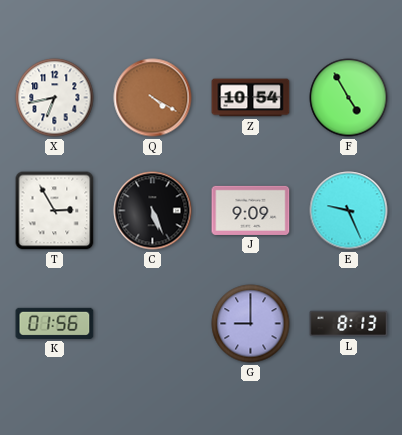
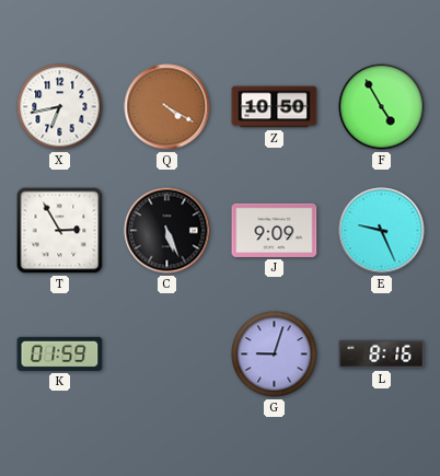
Z: 10:54 -> 10:50 (275, 107)
K: 01:56 -> 01:59 (60, 353)
G: 9:00 -> 9:03 (275, 355)
L: 8:13 -> 8:16 (382, 355)
